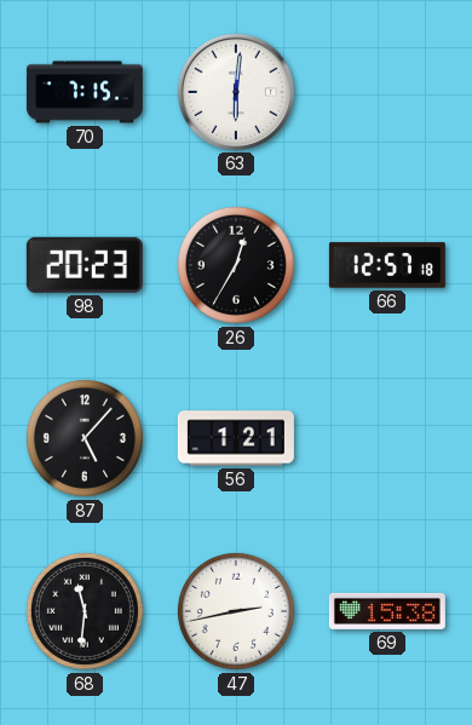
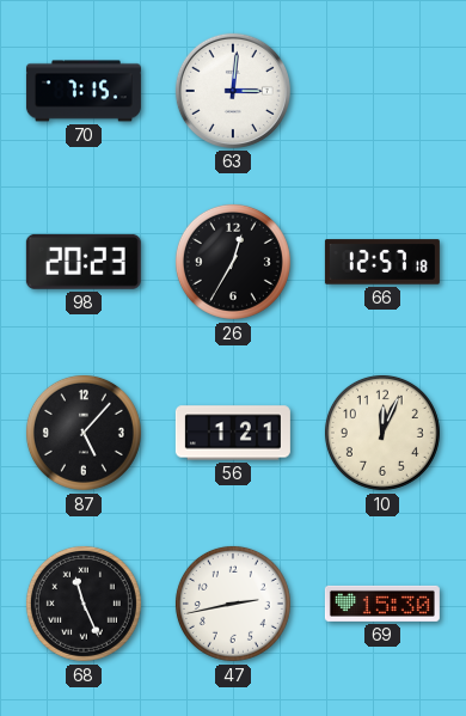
63: 6:01 -> 3:01 (233, 91)
10: none -> 12:04 (382, 433)
68: 11:31 -> 11:26 (84, 604)
69: 15:38 -> 15:30 (382, 604)
